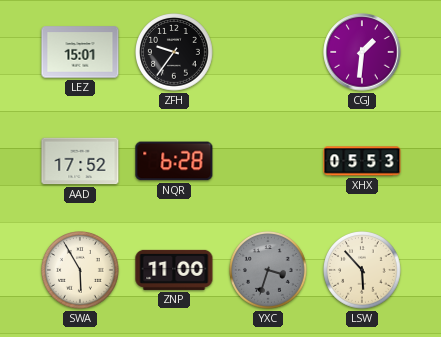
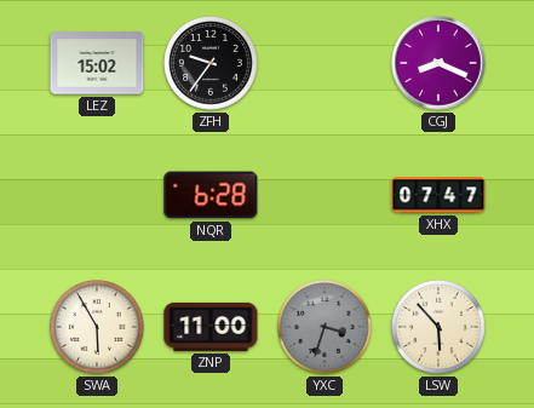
LEZ: 15:01 -> 15:02 (97, 63)
CGJ: 1:31 -> 8:19 (438, 63)
AAD: 17:52 -> none (80, 161)
XHX: 05:53 -> 07:47 (438, 195)
